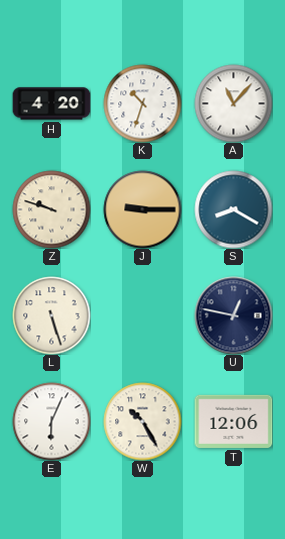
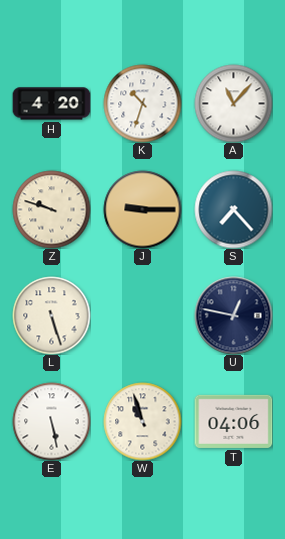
S: 8:20 -> 7:23 (233, 209)
E: 6:04 -> 5:28 (51, 421)
W: 10:25 -> 10:57 (142, 421)
T: 12:06 -> 04:06 (233, 421)
